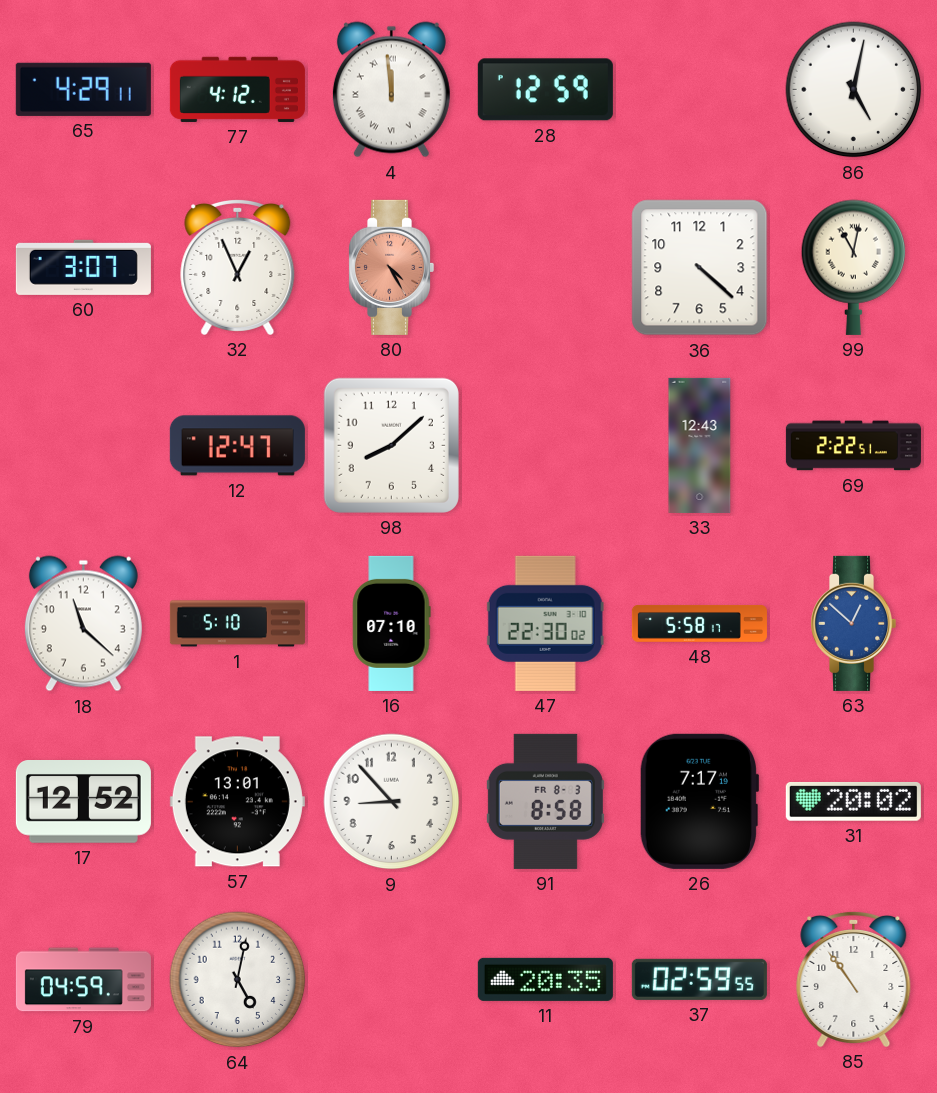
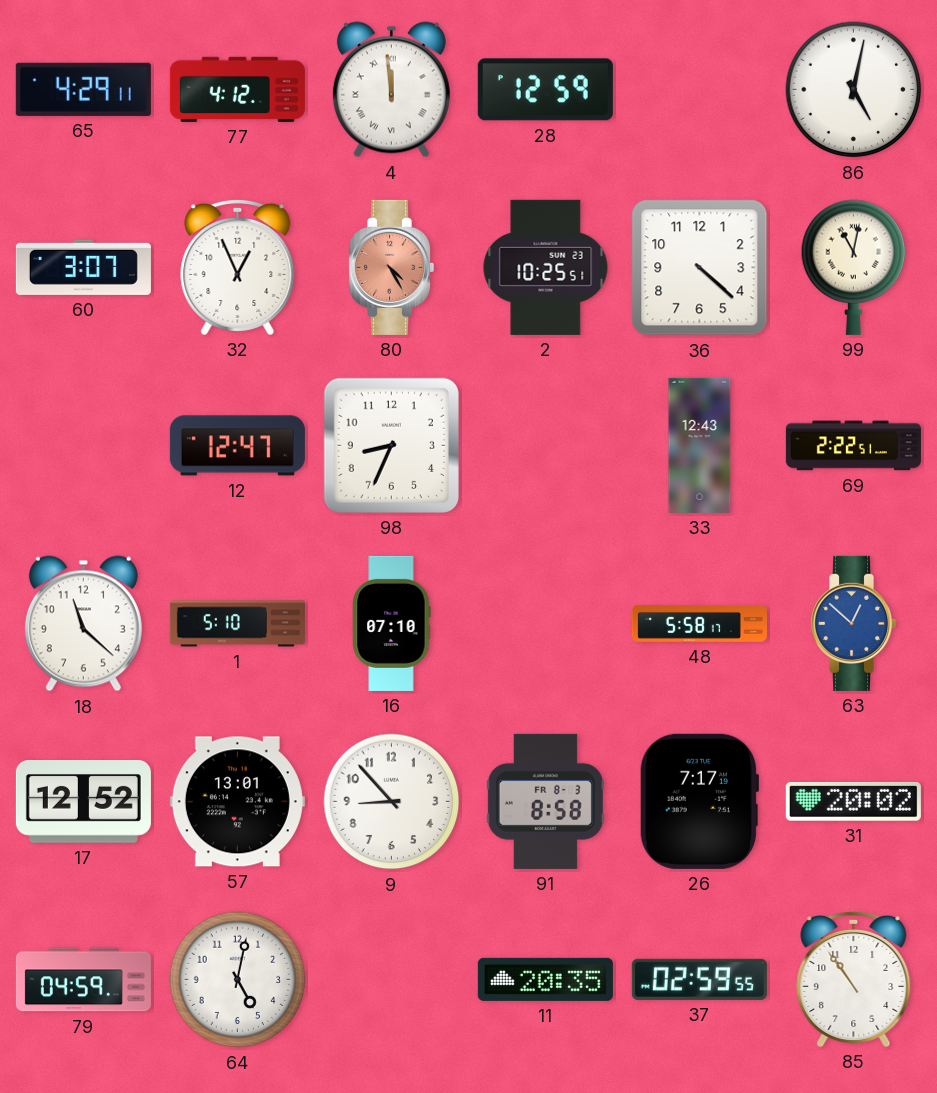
2: none -> 10:25 (546, 267)
98: 8:08 -> 8:34 (391, 445)
47: 22:30 -> none (545, 623)
